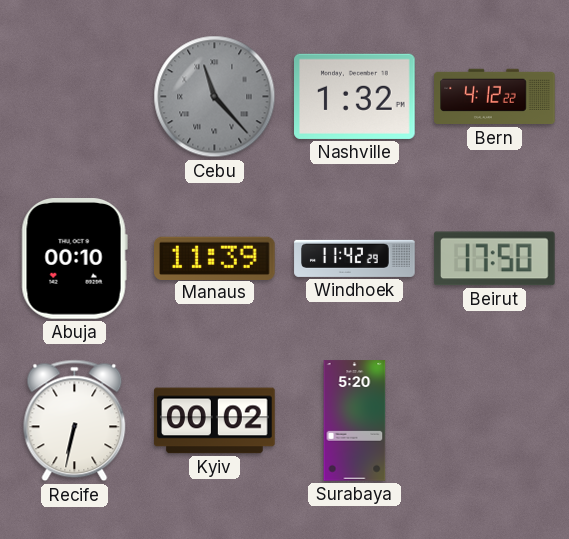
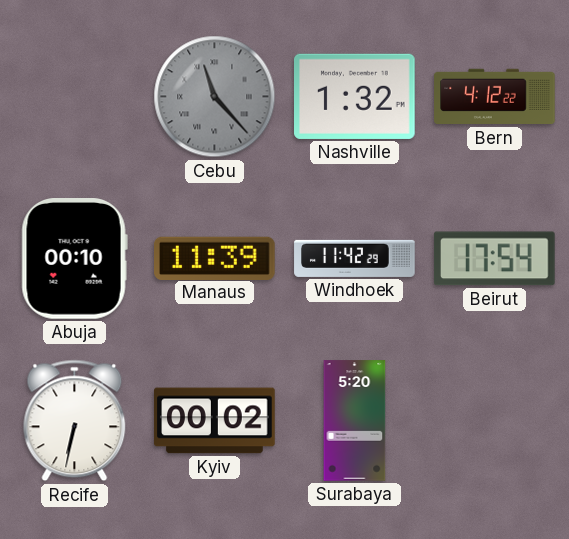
Beirut: 17:50 -> 17:54 (495, 259)
